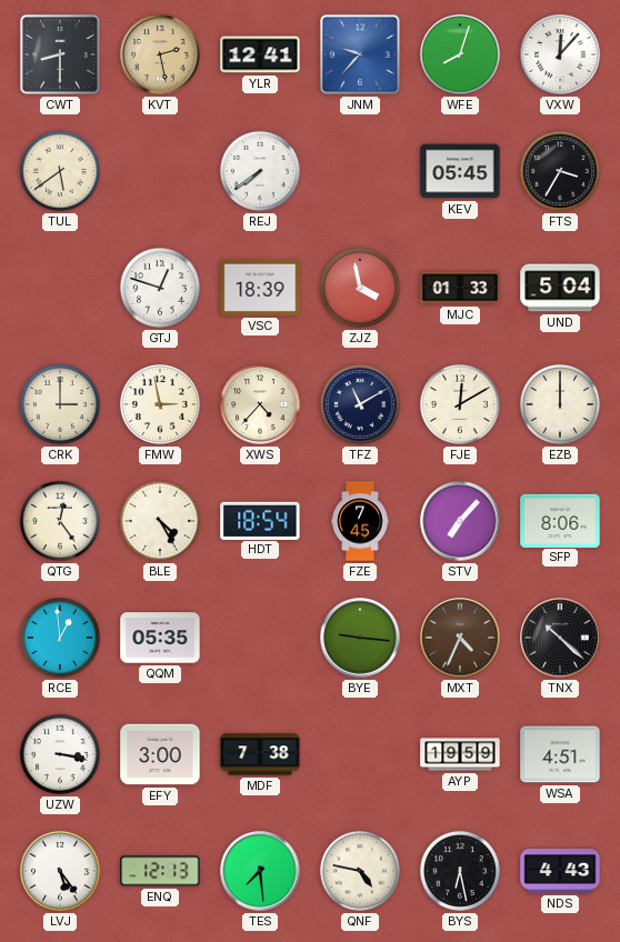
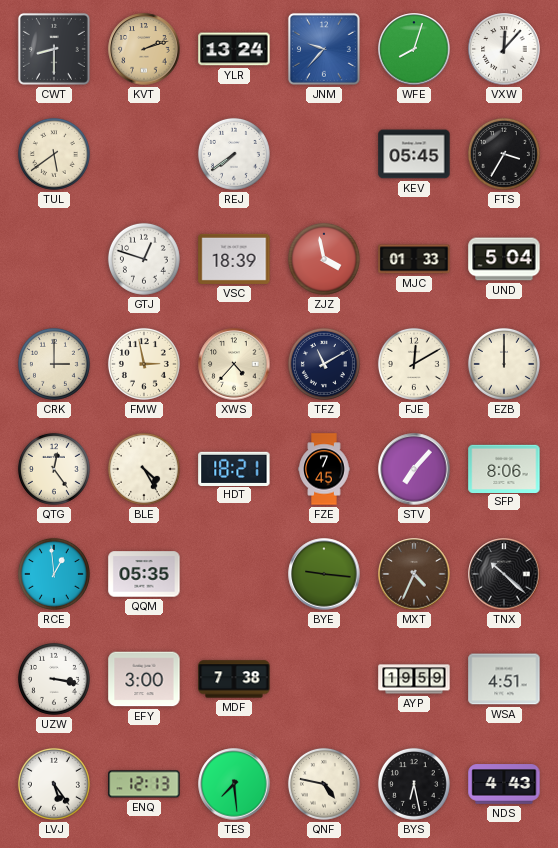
KVT: 2:28 -> 2:12 (144, 49)
YLR: 12:41 -> 13:24 (234, 49)
HDT: 18:54 -> 18:21 (234, 468)
